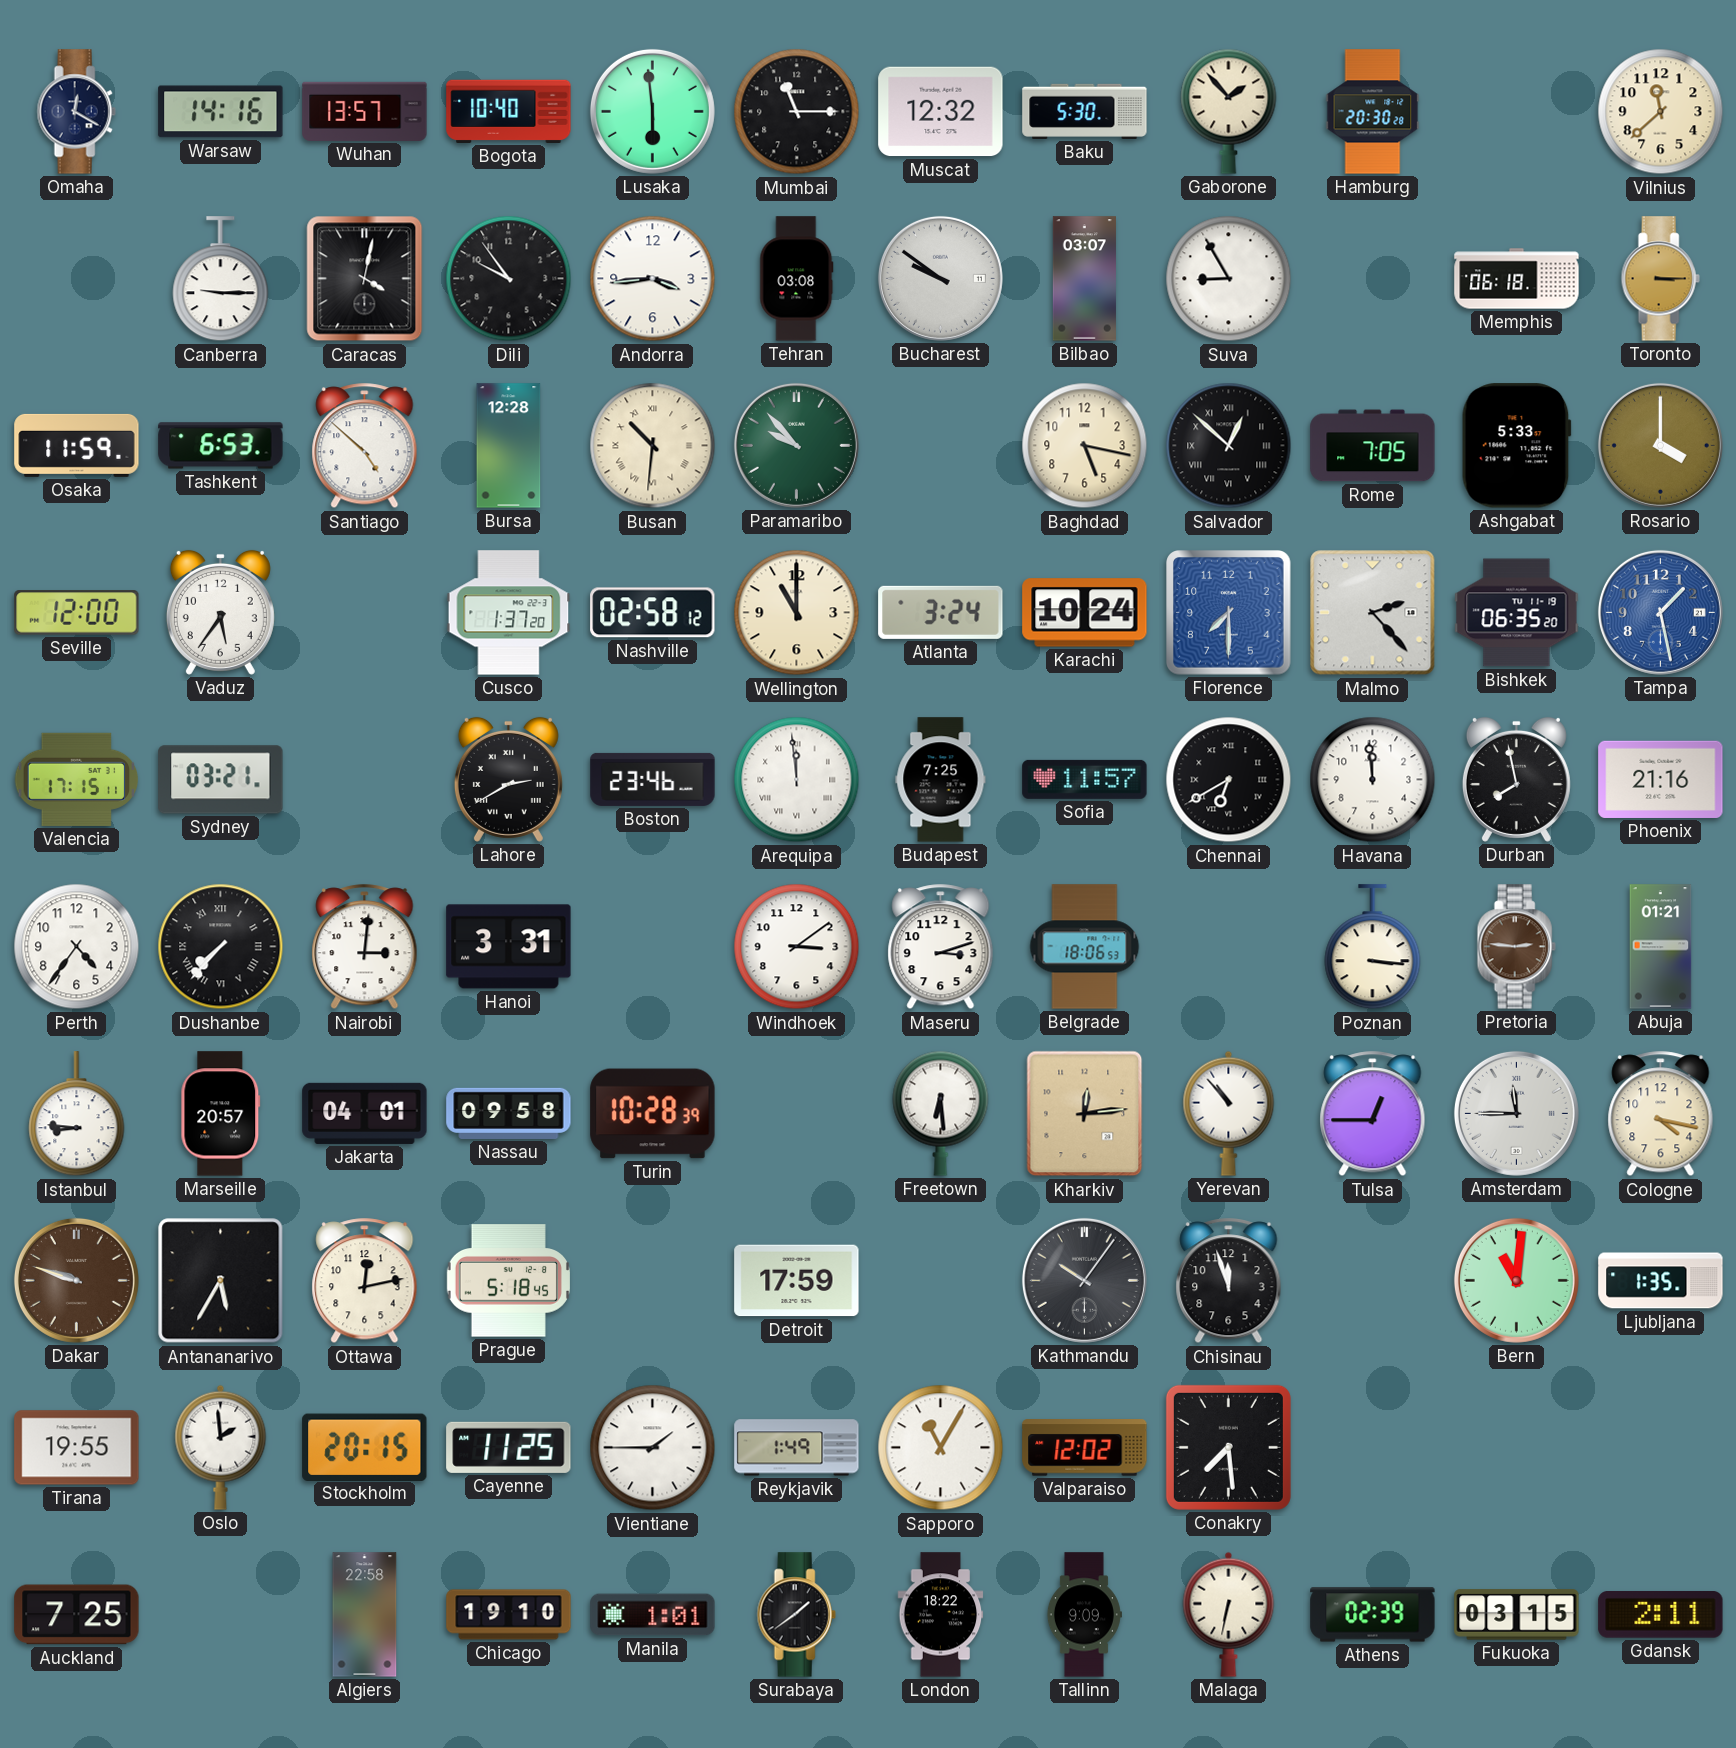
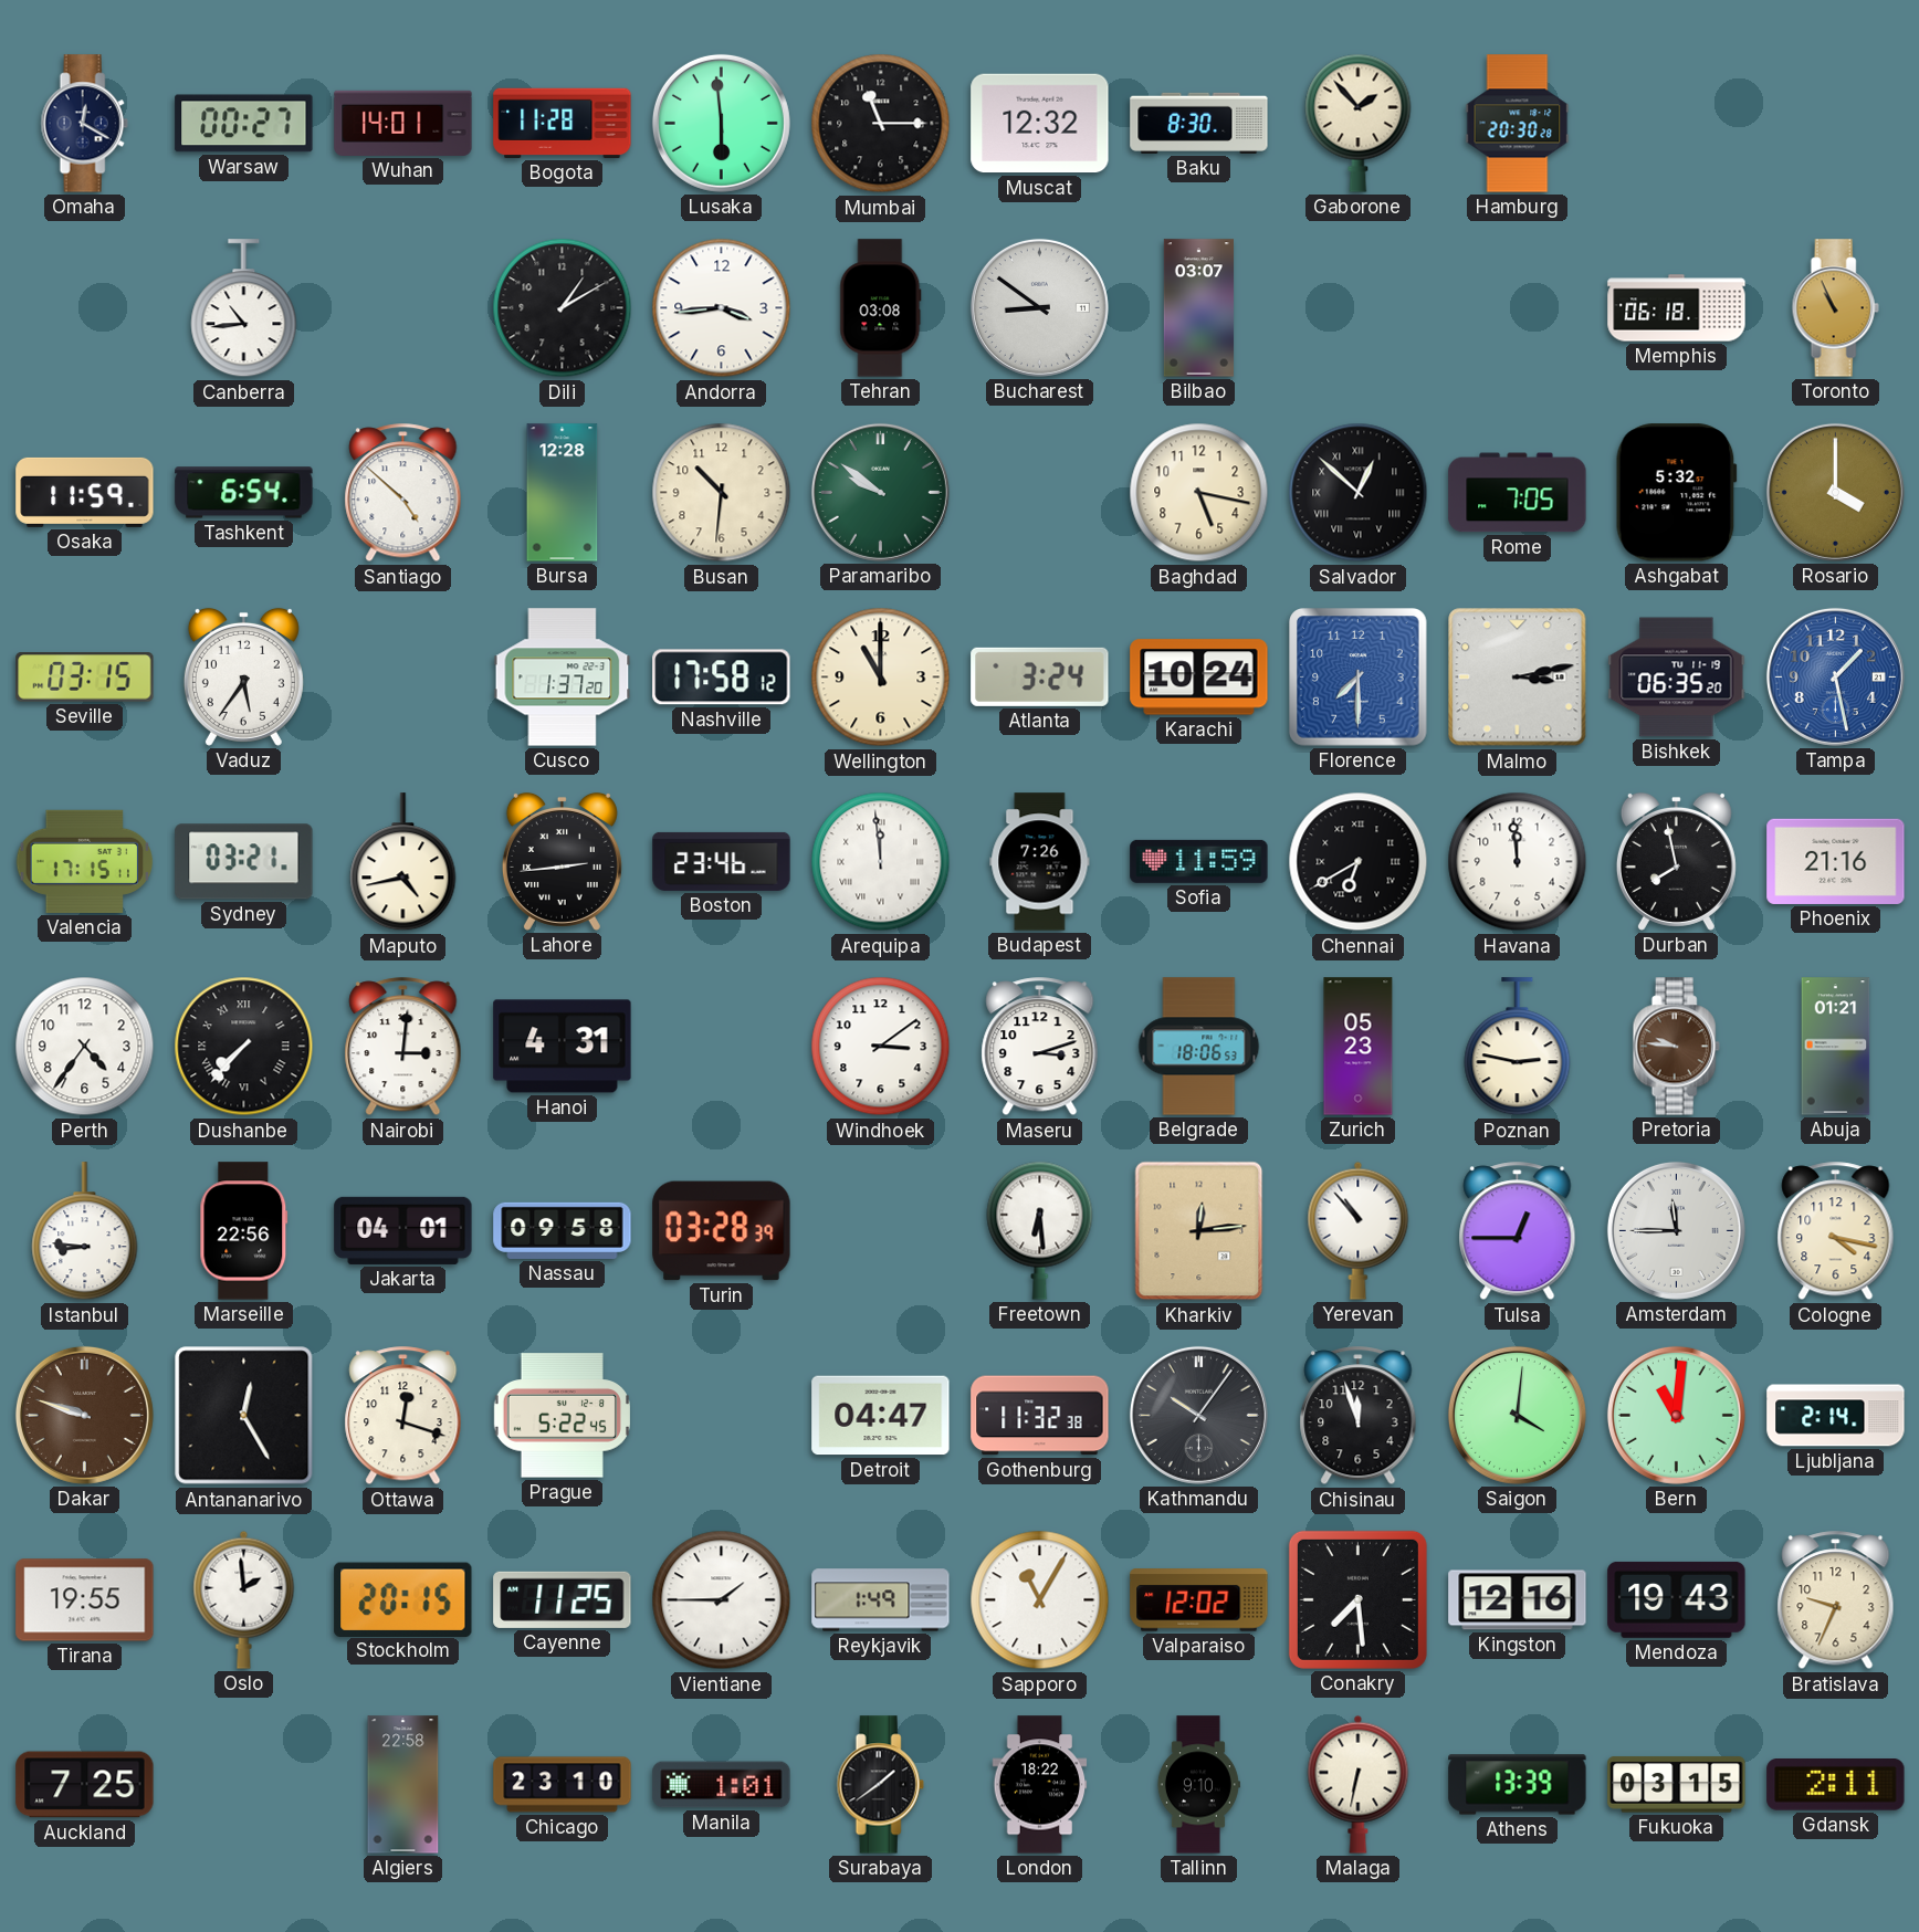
Warsaw: 14:16 -> 00:27 (244, 124)
Wuhan: 13:57 -> 14:01 (403, 123)
Bogota: 10:40 -> 11:28 (563, 123)
Baku: 5:30 -> 8:30 (1199, 123)
Vilnius: 11:38 -> none (1661, 112)
Canberra: 9:15 -> 10:44 (244, 308)
Caracas: 4:02 -> none (365, 279)
Dili: 9:54 -> 1:10 (563, 308)
Bucharest: 9:51 -> 8:51 (1039, 307)
Suva: 8:55 -> none (1229, 279)
Toronto: 3:15 -> 10:56 (1835, 308)
Tashkent: 6:53 -> 6:54 (244, 493)
Busan numerals: Roman -> Arabic (722, 493)
Paramaribo: 9:53 -> 9:51 (880, 492)
Ashgabat: 5:33 -> 5:32 (1676, 493)
Seville: 12:00 -> 03:15 (85, 678)
Nashville: 02:58 -> 17:58 (722, 678)
Malmo: 2:23 -> 3:13 (1518, 678)
Maputo: none -> 4:43 (403, 862)
Lahore: 2:40 -> 2:44 (562, 861)
Budapest: 7:25 -> 7:26 (1040, 862)
Sofia: 11:57 -> 11:59 (1199, 861)
Hanoi: 3:31 -> 4:31 (563, 1047)
Zurich: none -> 05:23 (1359, 1047)
Poznan: 3:16 -> 2:47 (1518, 1047)
Pretoria: 2:46 -> 9:46 (1676, 1047)
Marseille: 20:57 -> 22:56 (244, 1231)
Turin: 10:28 -> 03:28 (722, 1231)
Antananarivo: 5:35 -> 12:25 (244, 1416)
Ottawa: 12:13 -> 12:18 (403, 1416)
Prague: 5:18 -> 5:22 (562, 1416)
Detroit: 17:59 -> 04:47 (881, 1416)
Gothenburg: none -> 11:32 (1040, 1416)
Saigon: none -> 4:01 (1517, 1415)
Ljubljana: 1:35 -> 2:14 (1836, 1416)
Kingston: none -> 12:16 (1518, 1600)
Mendoza: none -> 19:43 (1677, 1599)
Bratislava: none -> 9:34 (1836, 1600)
Chicago: 19:10 -> 23:10 (563, 1785)
Tallinn: 9:09 -> 9:10 (1198, 1785)
Athens: 02:39 -> 13:39 (1518, 1785)
